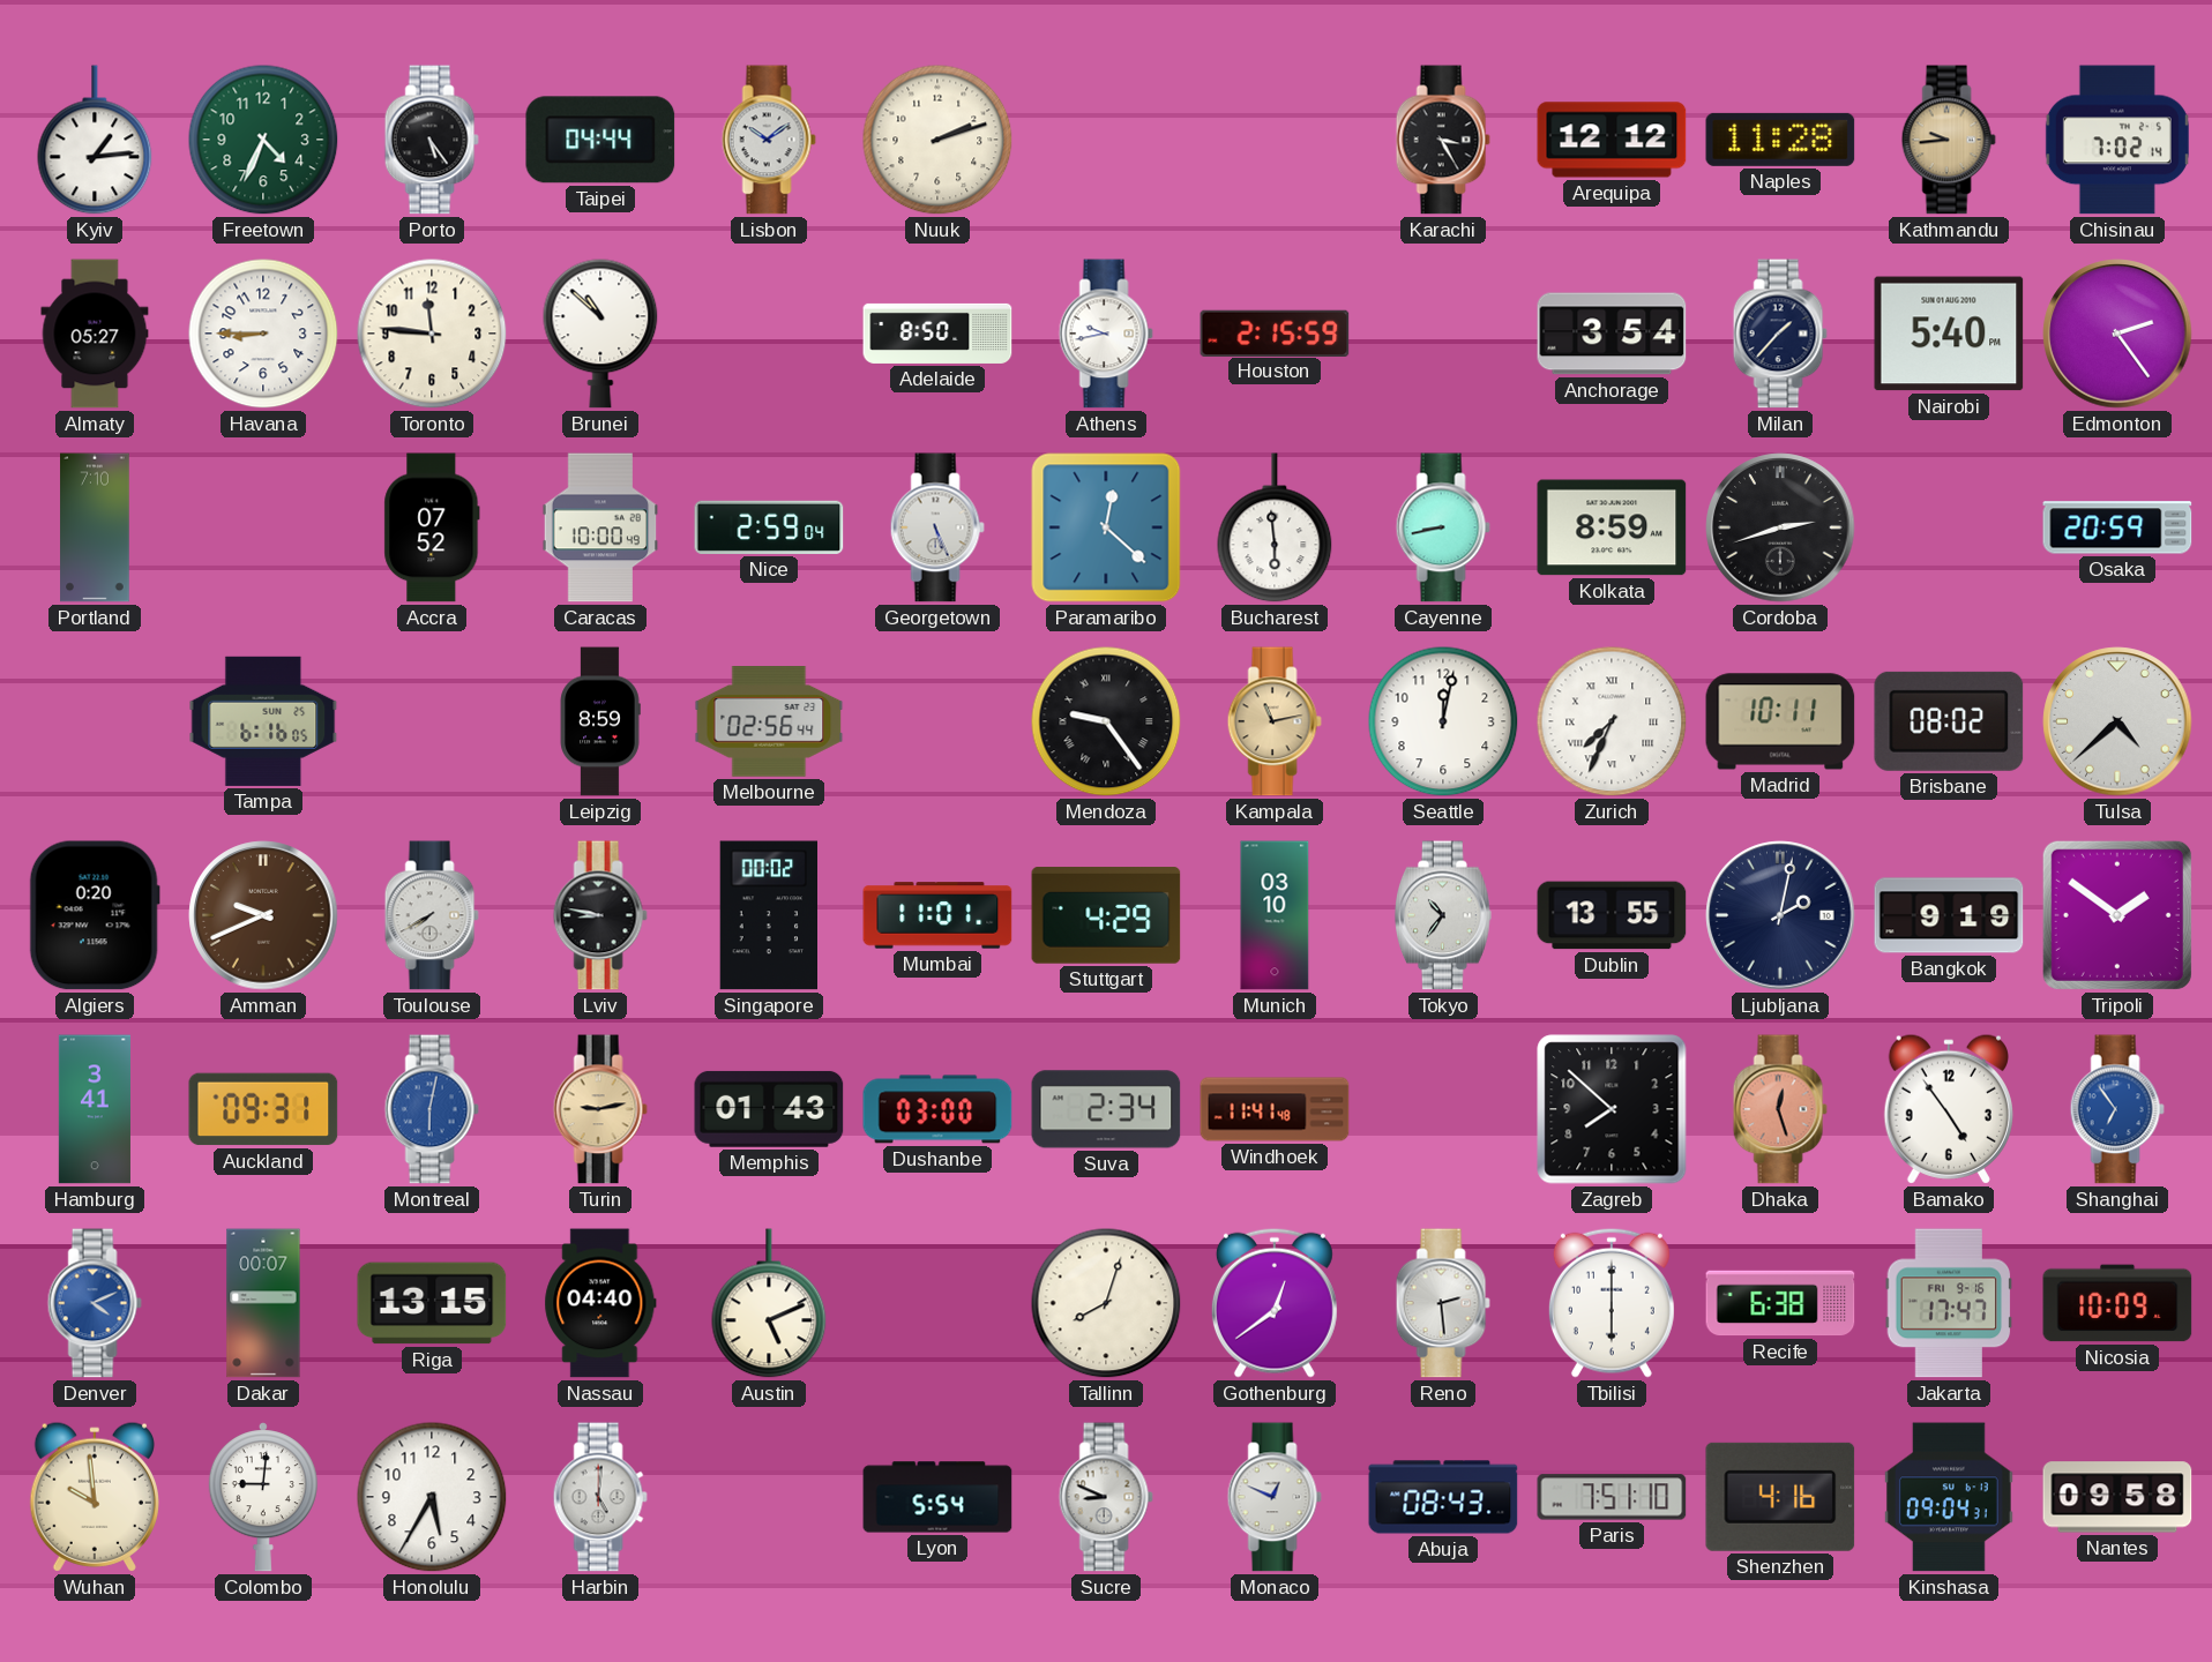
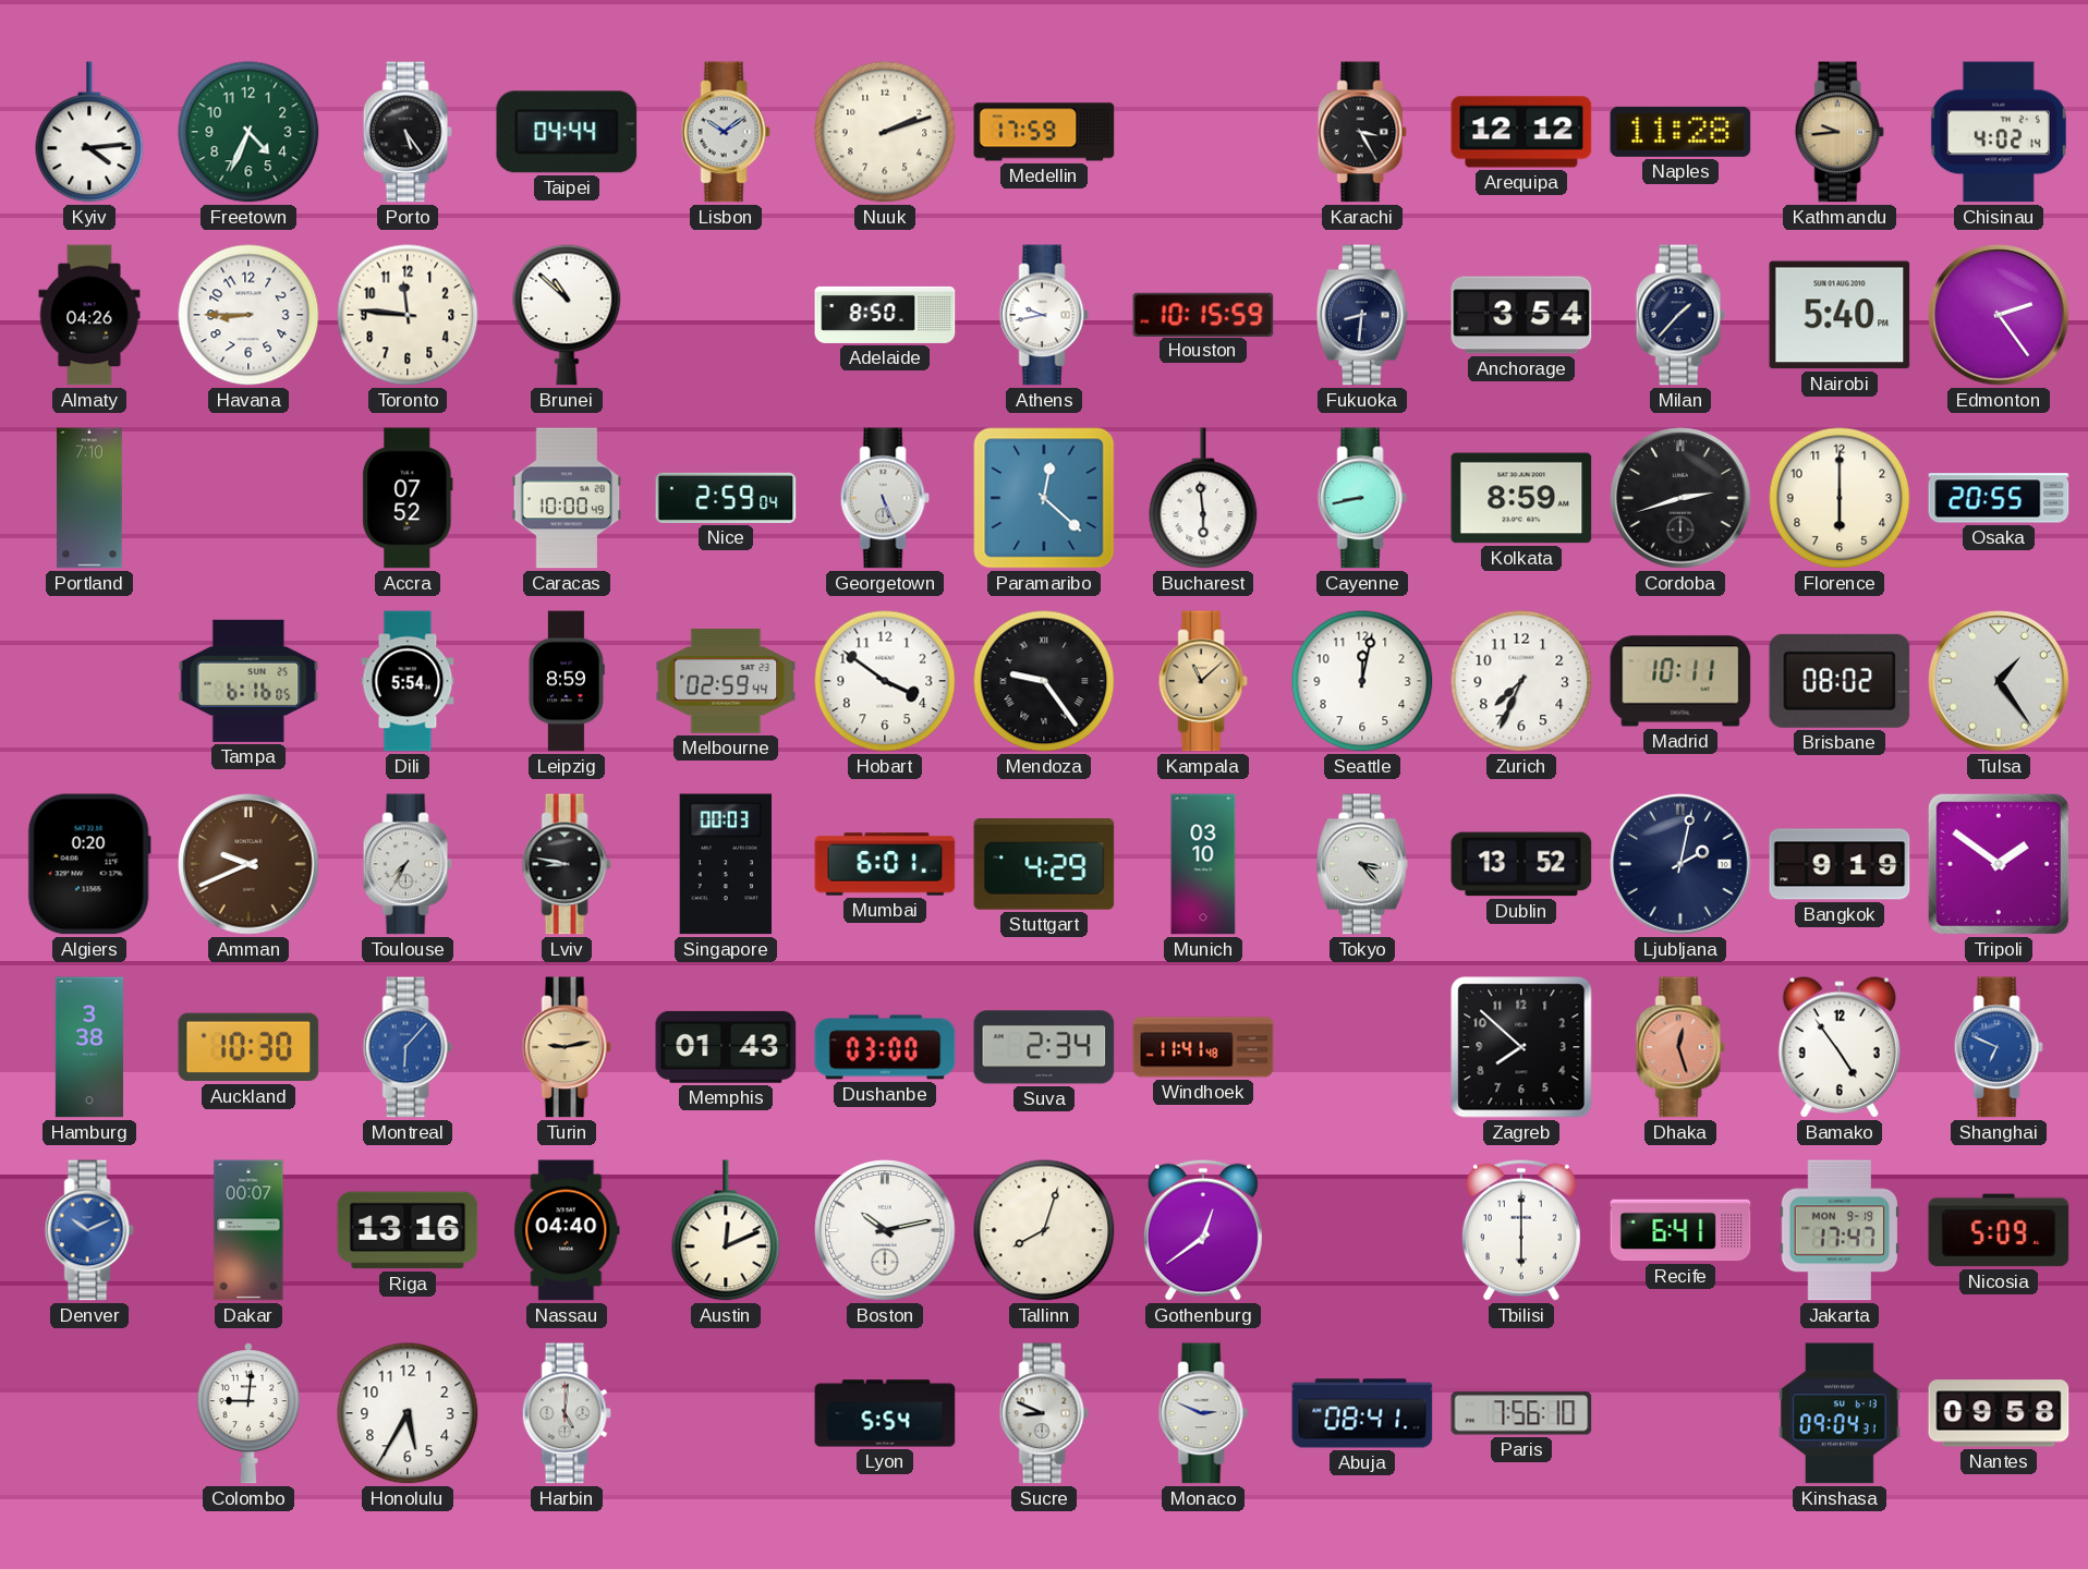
Kyiv: 1:14 -> 4:14 (89, 132)
Medellin: none -> 17:59 (1044, 132)
Chisinau: 7:02 -> 4:02 (1999, 132)
Almaty: 05:27 -> 04:26 (89, 315)
Houston: 2:15 -> 10:15 (1203, 314)
Fukuoka: none -> 8:31 (1363, 315)
Florence: none -> 6:00 (1840, 498)
Osaka: 20:59 -> 20:55 (1999, 498)
Dili: none -> 5:54 (408, 681)
Melbourne: 02:56 -> 02:59 (726, 682)
Hobart: none -> 3:51 (885, 681)
Kampala: 11:13 -> 11:08 (1203, 681)
Zurich numerals: Roman -> Arabic (1521, 681)
Tulsa: 4:38 -> 1:24 (1999, 681)
Toulouse: 7:40 -> 7:35 (408, 864)
Singapore: 00:02 -> 00:03 (726, 864)
Mumbai: 11:01 -> 6:01 (885, 864)
Tokyo: 10:36 -> 3:23 (1363, 864)
Dublin: 13:55 -> 13:52 (1521, 864)
Hamburg: 3:41 -> 3:38 (89, 1047)
Auckland: 09:31 -> 10:30 (248, 1047)
Montreal: 6:02 -> 6:07 (408, 1047)
Shanghai: 6:54 -> 6:49 (1999, 1047)
Denver: 4:11 -> 10:11 (89, 1230)
Riga: 13:15 -> 13:16 (408, 1230)
Austin: 5:11 -> 12:11 (726, 1230)
Boston: none -> 10:13 (885, 1230)
Reno: 2:29 -> none (1443, 1303)
Recife: 6:38 -> 6:41 (1680, 1230)
Jakarta date: FRI 9-16 -> MON 9-19 (1840, 1230)
Nicosia: 10:09 -> 5:09 (1999, 1230)
Wuhan: 9:59 -> none (95, 1497)
Monaco: 12:49 -> 2:49 (1203, 1413)
Abuja: 08:43 -> 08:41 (1362, 1413)
Paris: 7:51 -> 7:56 (1521, 1413)
Shenzhen: 4:16 -> none (1780, 1497)
